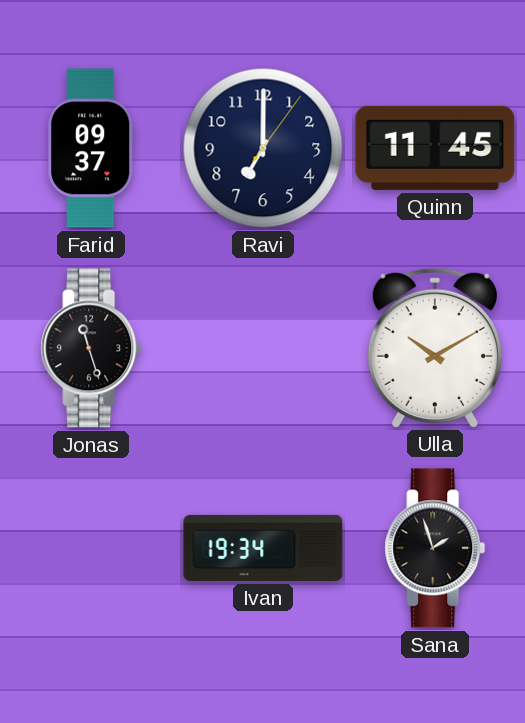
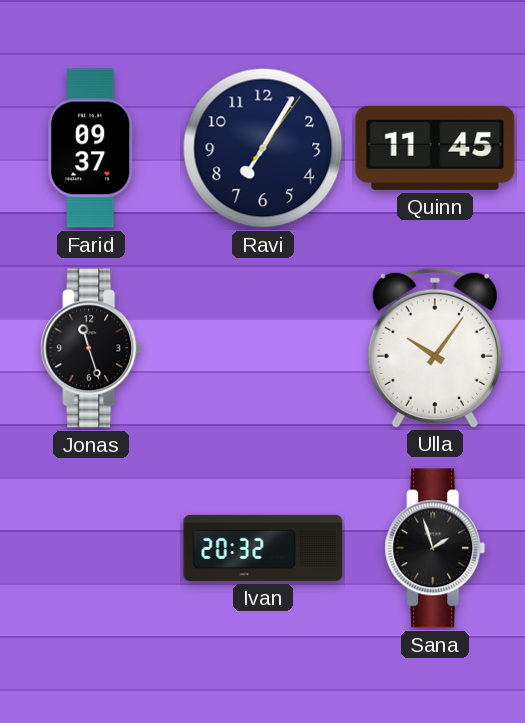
Ravi: 7:00 -> 7:05 (263, 148)
Ulla: 10:10 -> 10:06 (435, 347)
Ivan: 19:34 -> 20:32 (263, 548)
